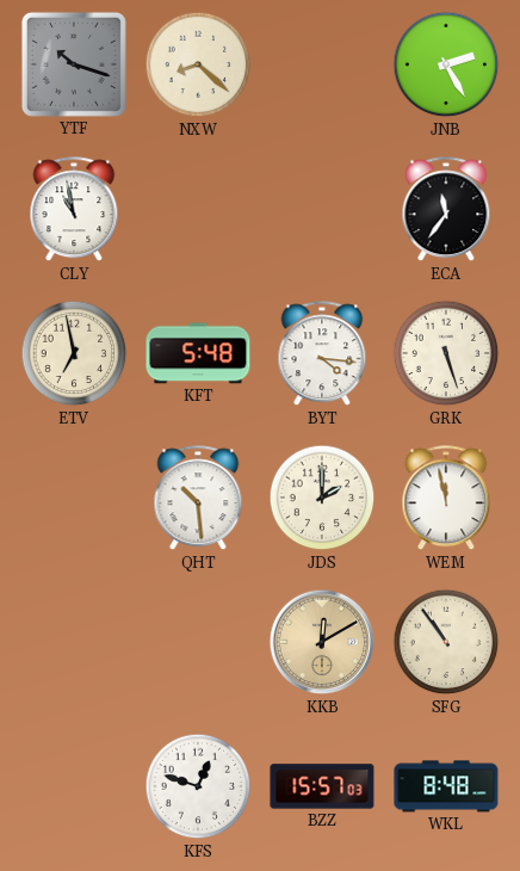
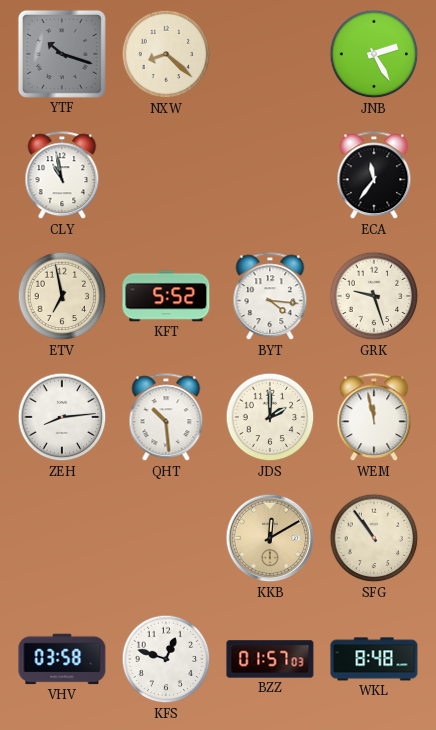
KFT: 5:48 -> 5:52 (166, 296)
GRK: 5:27 -> 9:27 (374, 296)
ZEH: none -> 8:14 (62, 417)
VHV: none -> 03:58 (62, 659)
BZZ: 15:57 -> 01:57 (270, 659)
